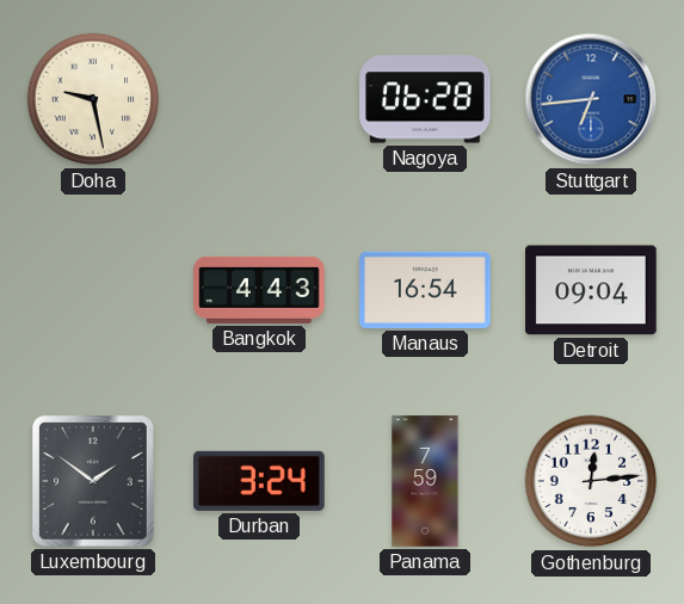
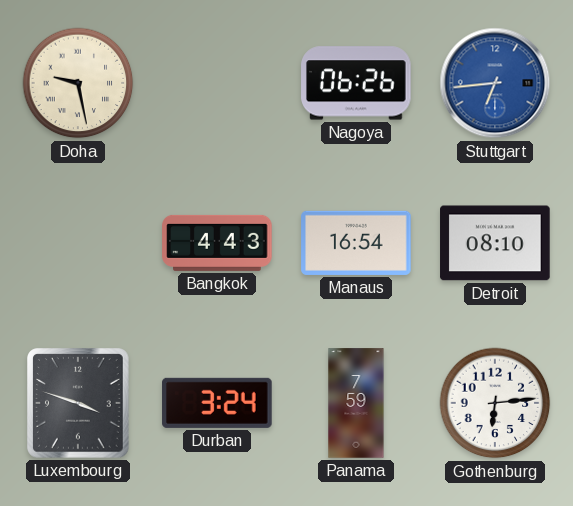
Nagoya: 06:28 -> 06:26 (356, 83)
Detroit: 09:04 -> 08:10 (495, 243)
Luxembourg: 1:51 -> 3:48 (79, 403)
Gothenburg: 12:14 -> 6:14 (495, 403)
